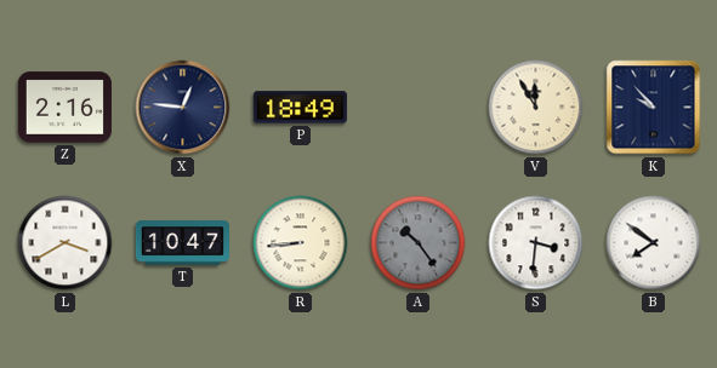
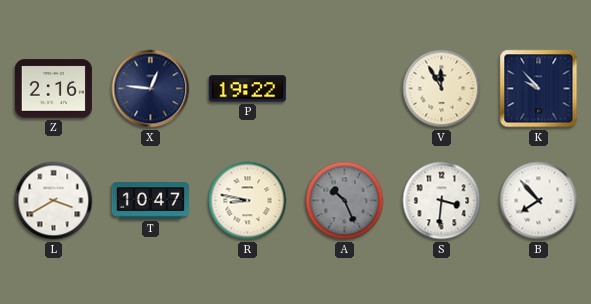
P: 18:49 -> 19:22 (247, 89)
R: 8:44 -> 8:47 (248, 201)
A: 10:24 -> 10:26 (345, 201)
B: 7:51 -> 7:53 (539, 201)
